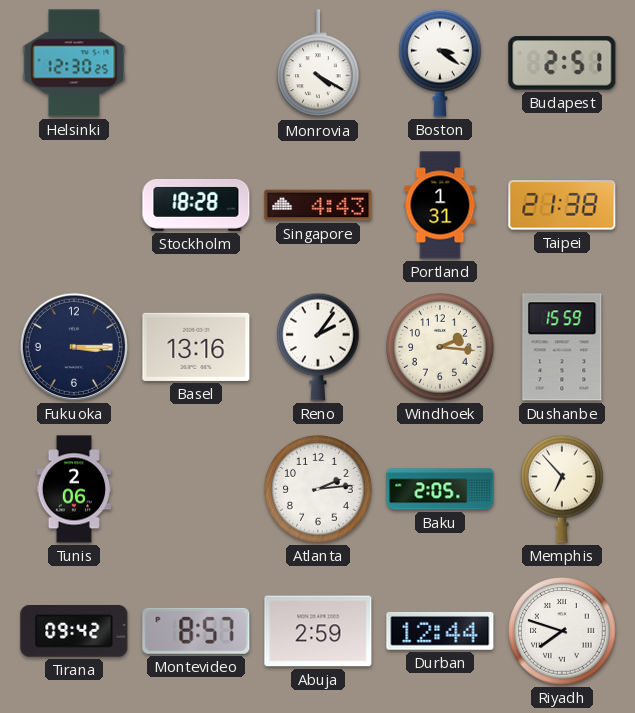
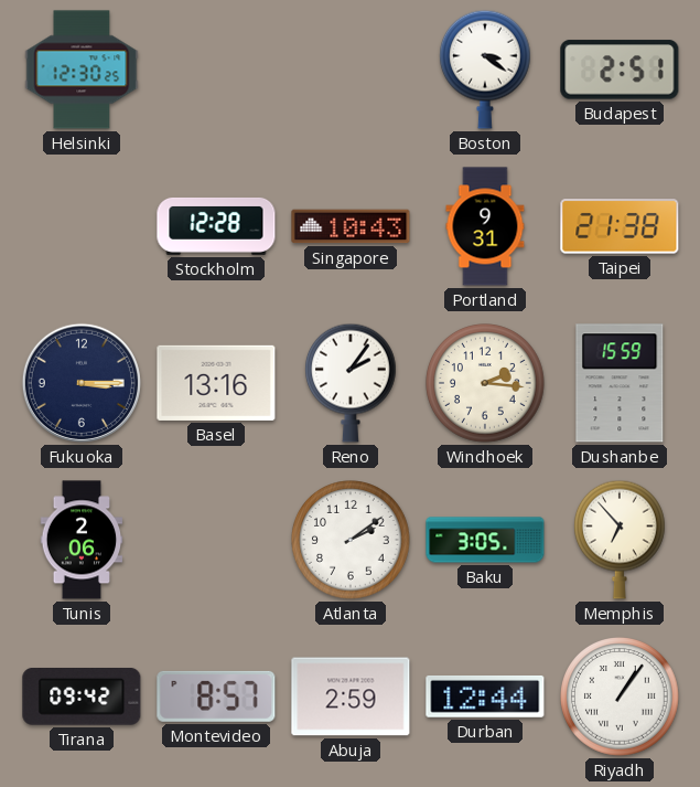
Monrovia: 4:20 -> none (319, 64)
Stockholm: 18:28 -> 12:28 (216, 226)
Singapore: 4:43 -> 10:43 (351, 226)
Portland: 1:31 -> 9:31 (485, 226)
Atlanta: 2:14 -> 2:09 (352, 541)
Baku: 2:05 -> 3:05 (485, 540)
Riyadh: 7:48 -> 1:06 (621, 698)
